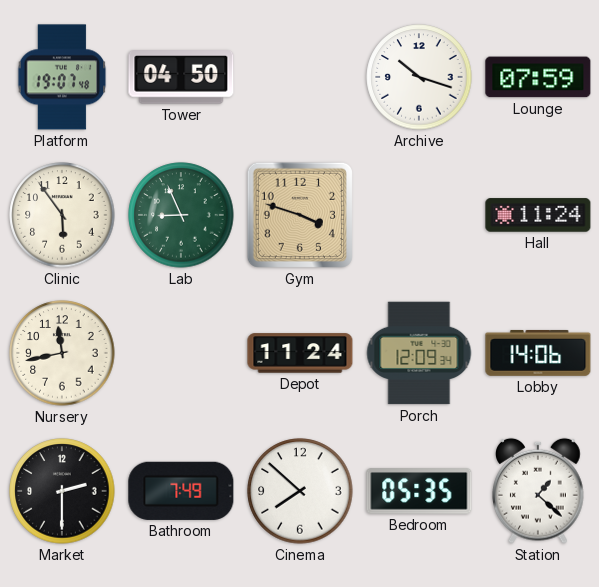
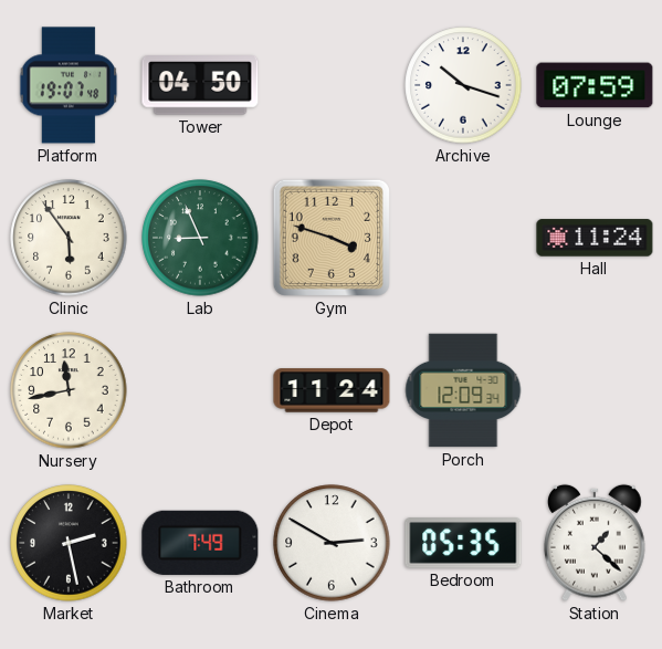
Lobby: 14:06 -> none (538, 353)
Market: 2:30 -> 2:28 (69, 543)
Cinema: 7:52 -> 2:50 (332, 543)
